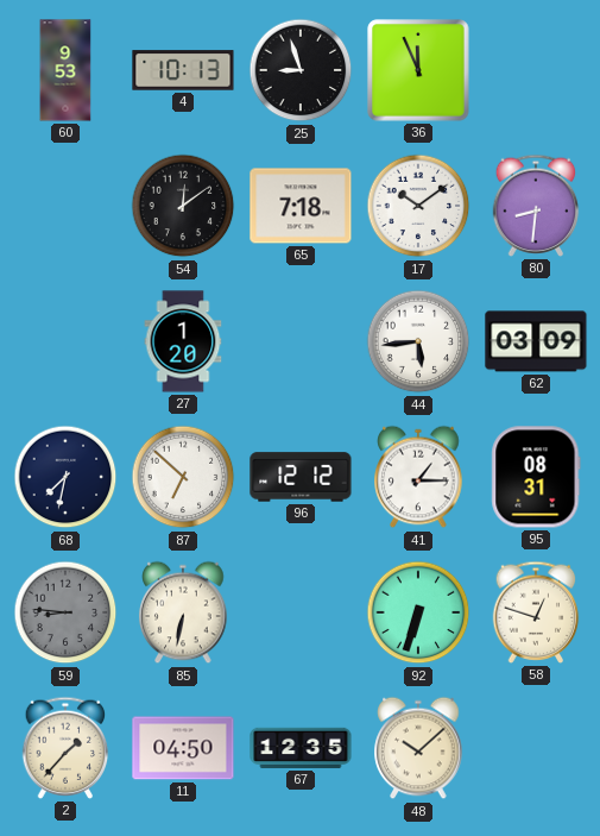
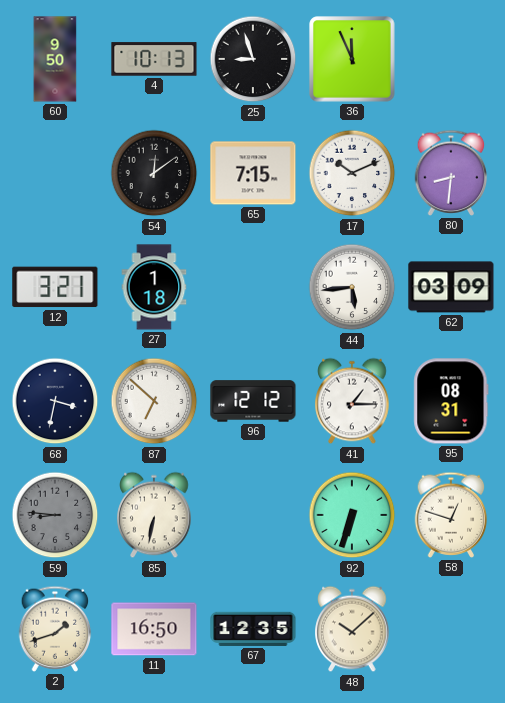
60: 9:53 -> 9:50 (55, 59)
65: 7:18 -> 7:15 (253, 173)
17: 10:09 -> 10:11 (352, 173)
12: none -> 3:21 (55, 287)
27: 1:20 -> 1:18 (154, 287)
68: 7:32 -> 3:32 (55, 401)
2: 1:37 -> 1:42 (55, 629)
11: 04:50 -> 16:50 (154, 629)
